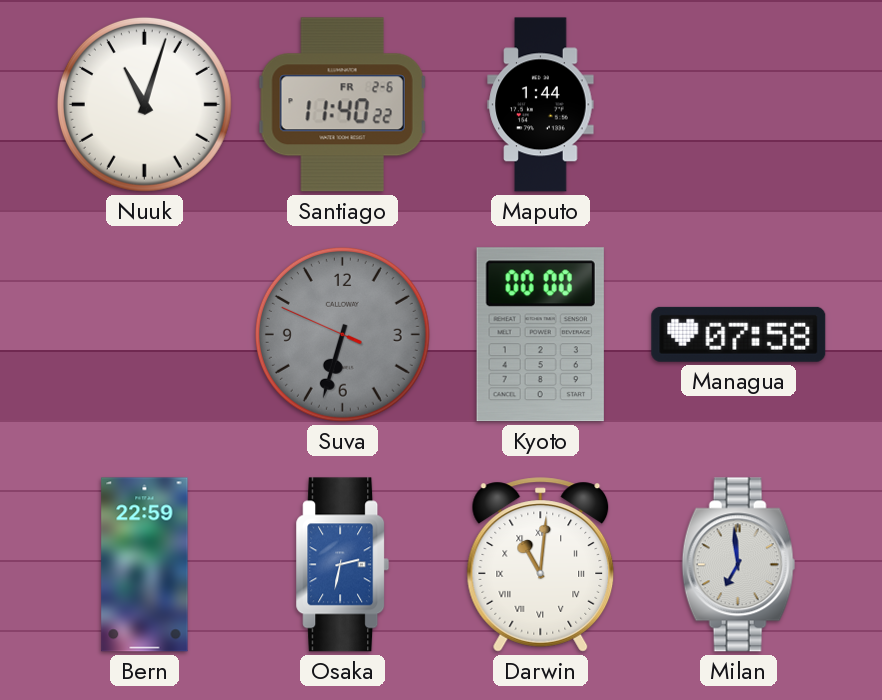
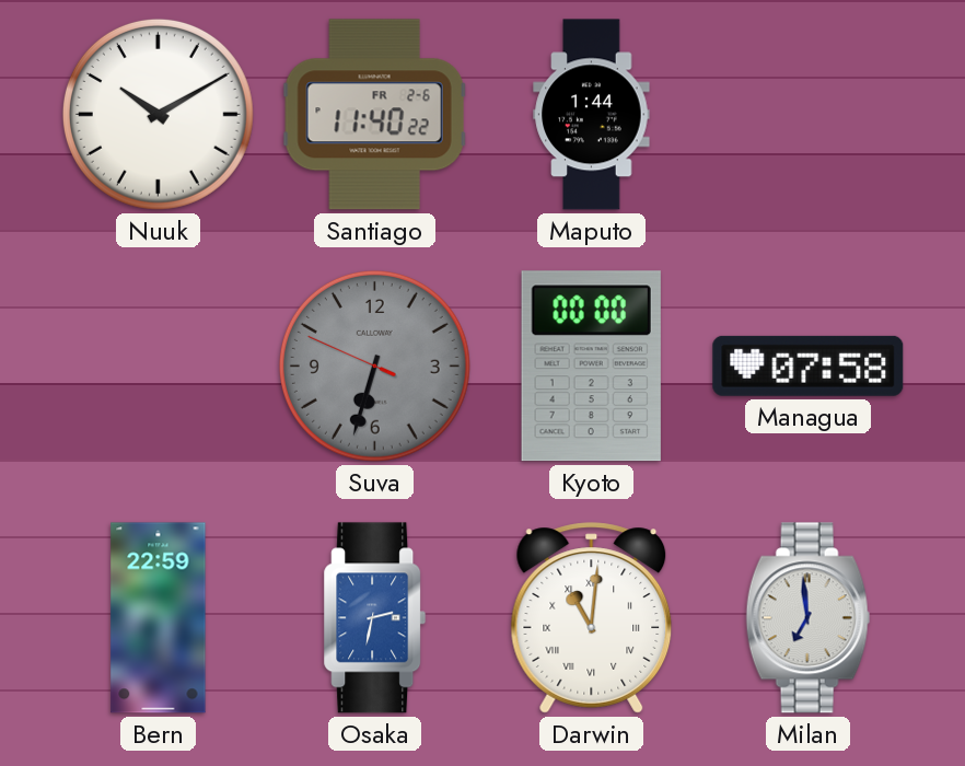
Nuuk: 11:03 -> 10:10 (158, 114)
